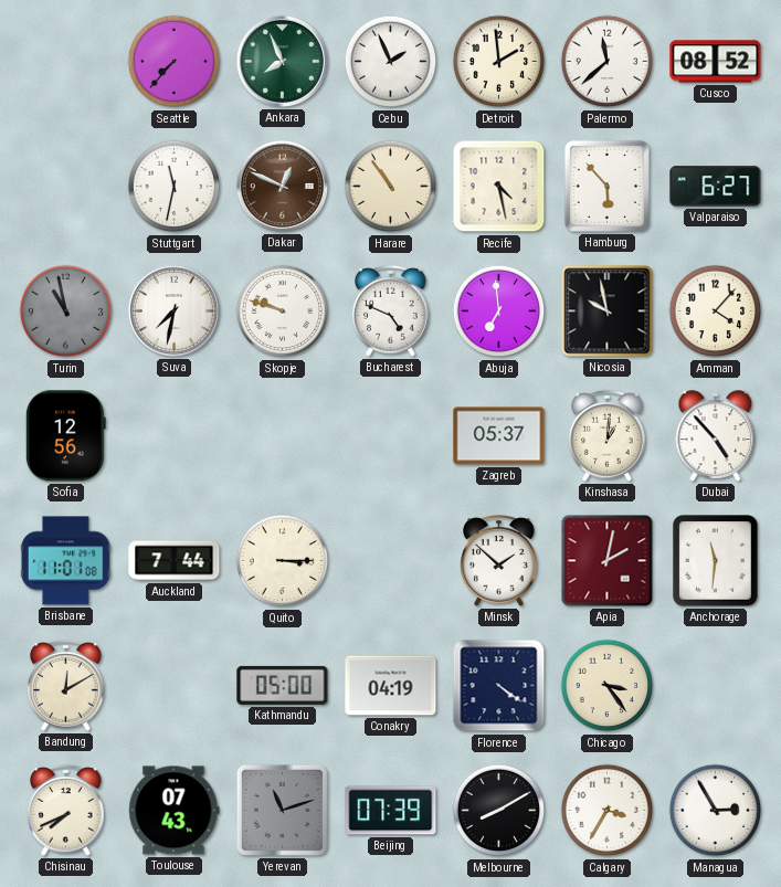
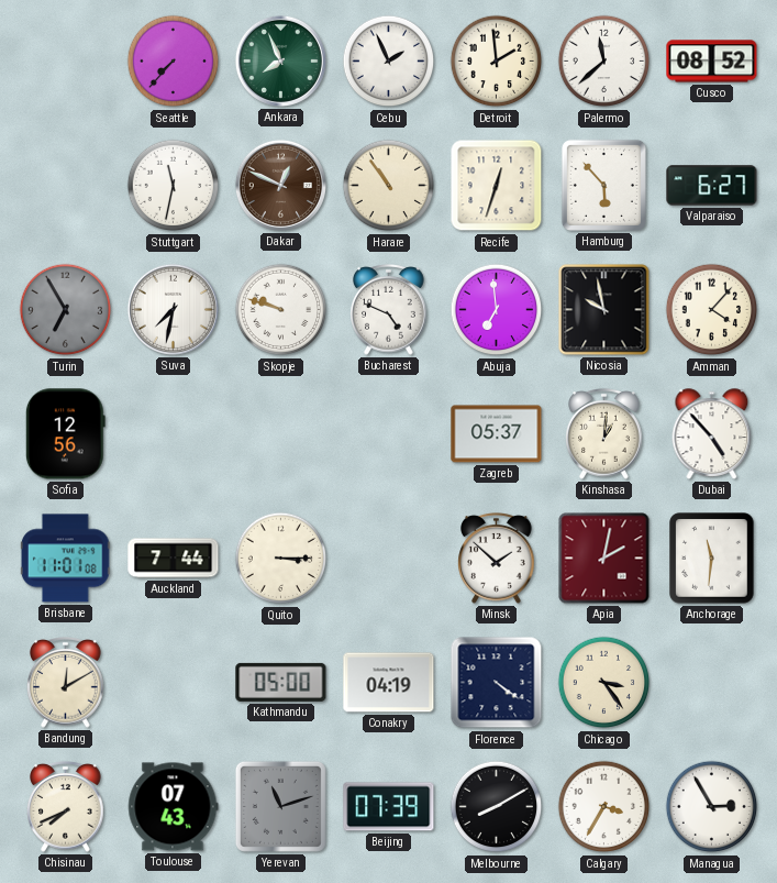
Recife: 4:28 -> 12:33 (497, 186)
Turin: 10:58 -> 6:55 (66, 310)
